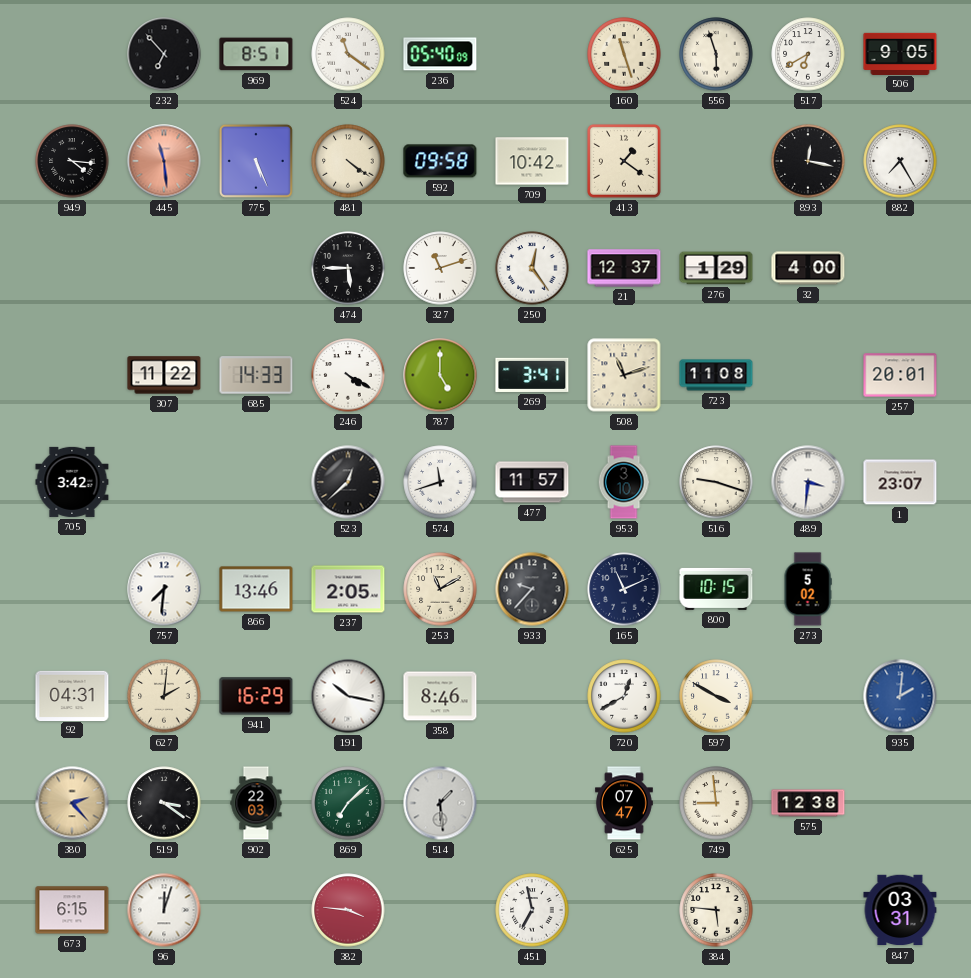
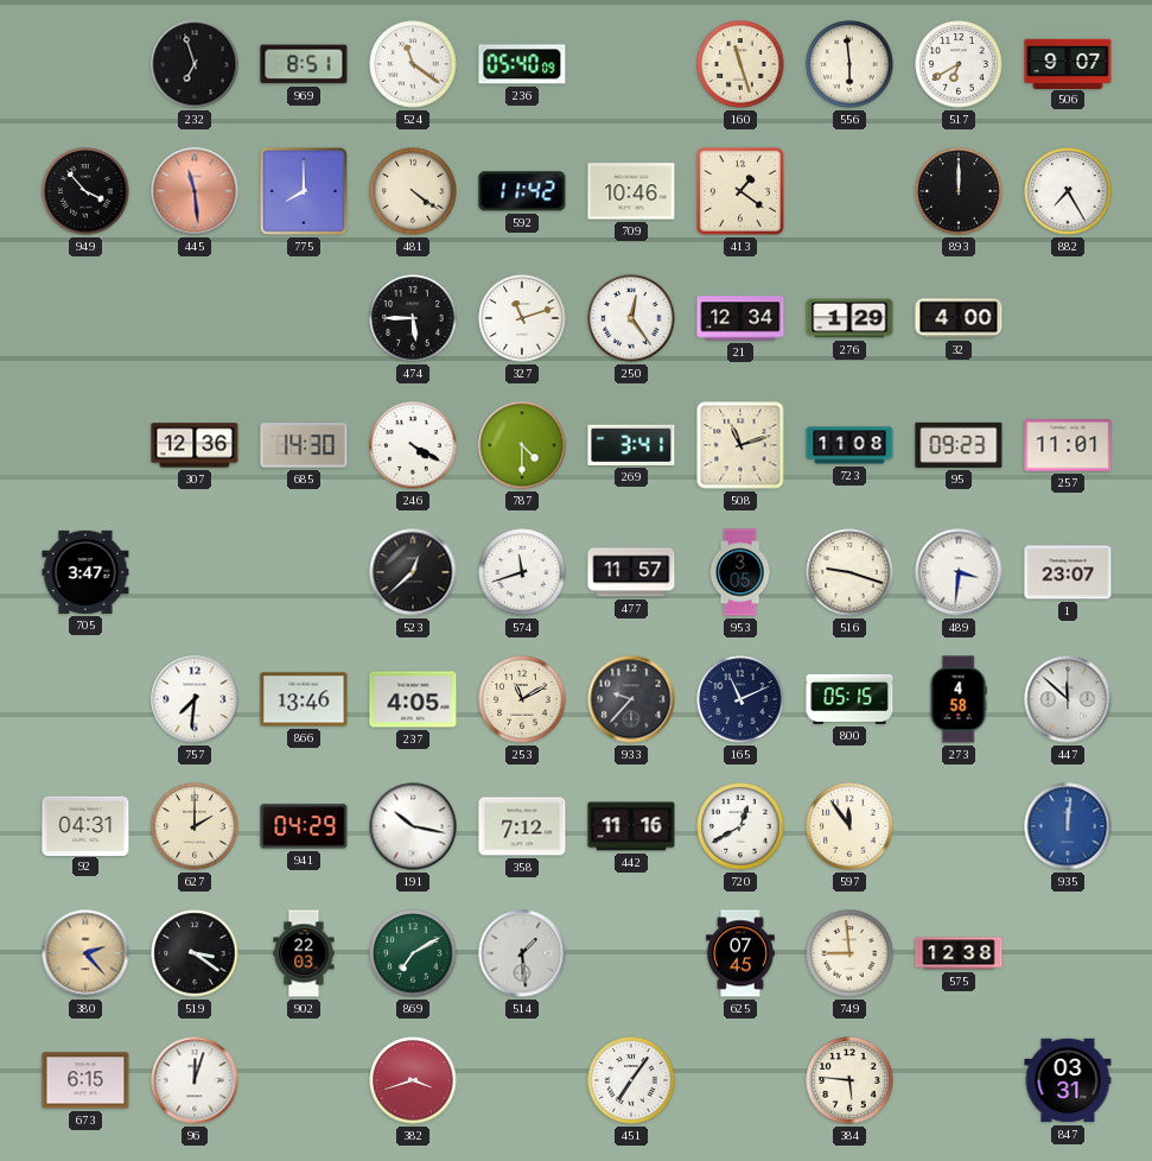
232: 6:53 -> 6:57 (195, 64)
556: 5:57 -> 5:59 (849, 64)
506: 9:05 -> 9:07 (1068, 63)
949: 4:16 -> 3:53 (85, 191)
775: 5:26 -> 8:00 (304, 191)
592: 09:58 -> 11:42 (522, 191)
709: 10:42 -> 10:46 (631, 191)
893: 12:17 -> 12:00 (959, 191)
21: 12:37 -> 12:34 (740, 318)
307: 11:22 -> 12:36 (195, 445)
685: 14:33 -> 14:30 (304, 445)
787: 5:00 -> 4:30 (522, 445)
95: none -> 09:23 (959, 445)
257: 20:01 -> 11:01 (1068, 445)
705: 3:42 -> 3:47 (85, 572)
953: 3:10 -> 3:05 (740, 572)
237: 2:05 -> 4:05 (413, 699)
800: 10:15 -> 05:15 (849, 699)
273: 5:02 -> 4:58 (959, 699)
447: none -> 11:52 (1068, 699)
627: 2:01 -> 2:00 (195, 826)
941: 16:29 -> 04:29 (304, 826)
358: 8:46 -> 7:12 (522, 826)
442: none -> 11:16 (631, 826)
597: 3:50 -> 11:54 (849, 826)
935: 2:01 -> 12:01 (1068, 826)
869: 7:08 -> 7:10 (413, 953)
625: 07:47 -> 07:45 (742, 953)
382: 3:46 -> 3:42 (413, 1080)
451: 6:58 -> 7:06 (631, 1080)
